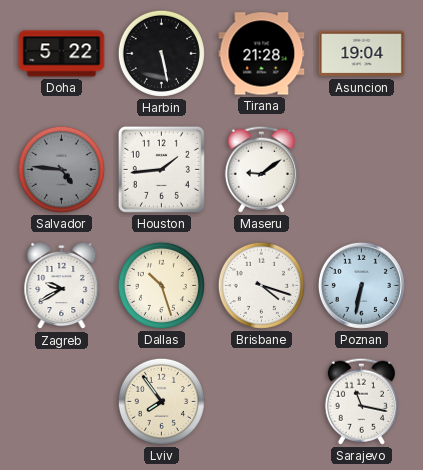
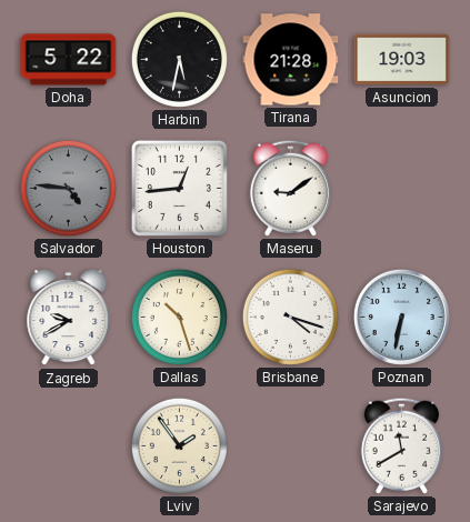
Harbin: 5:28 -> 5:32 (179, 59)
Asuncion: 19:04 -> 19:03 (402, 60)
Houston: 1:44 -> 12:44 (179, 188)
Lviv: 7:54 -> 1:54 (179, 445)
Sarajevo: 11:17 -> 11:40 (401, 445)
